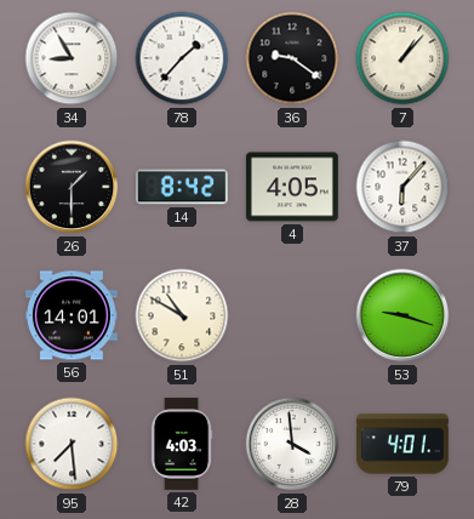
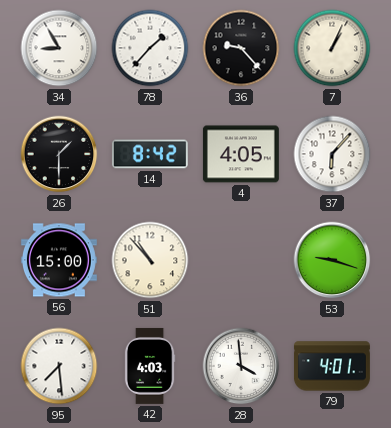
36: 9:21 -> 9:23 (241, 48)
7: 1:07 -> 1:04 (332, 48)
56: 14:01 -> 15:00 (59, 260)
51: 10:50 -> 10:53 (150, 260)
